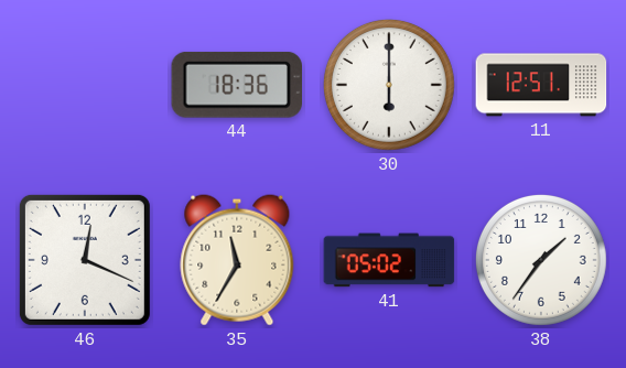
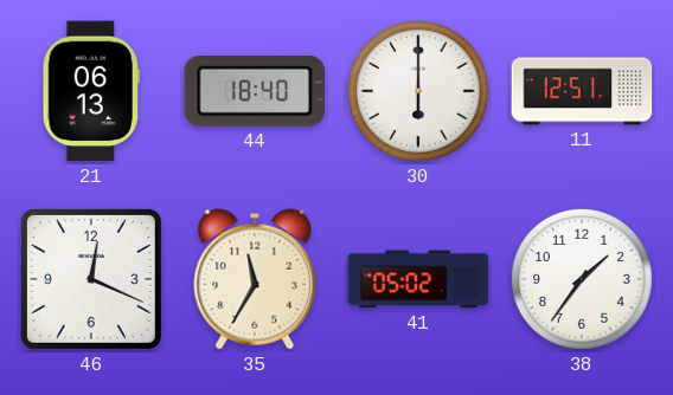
21: none -> 06:13 (91, 91)
44: 18:36 -> 18:40 (254, 91)
